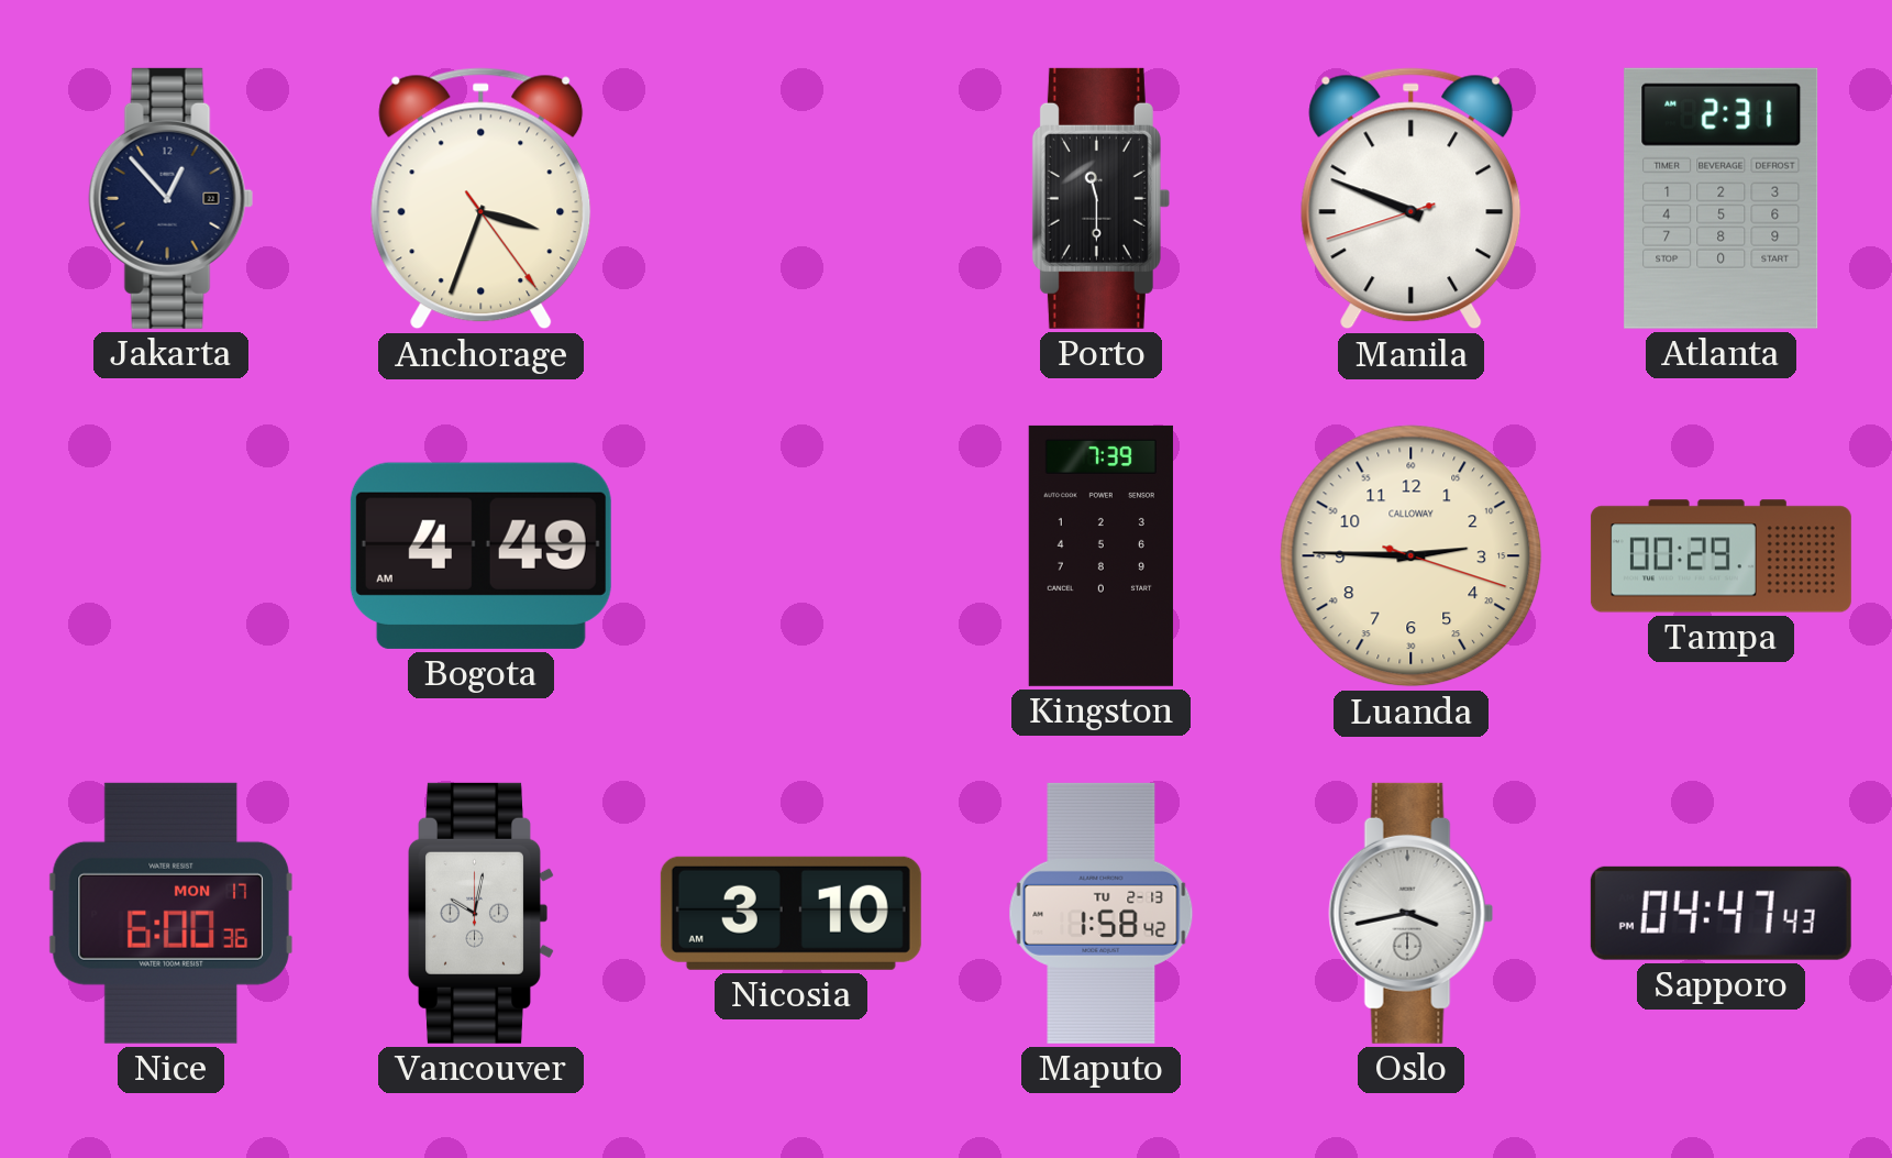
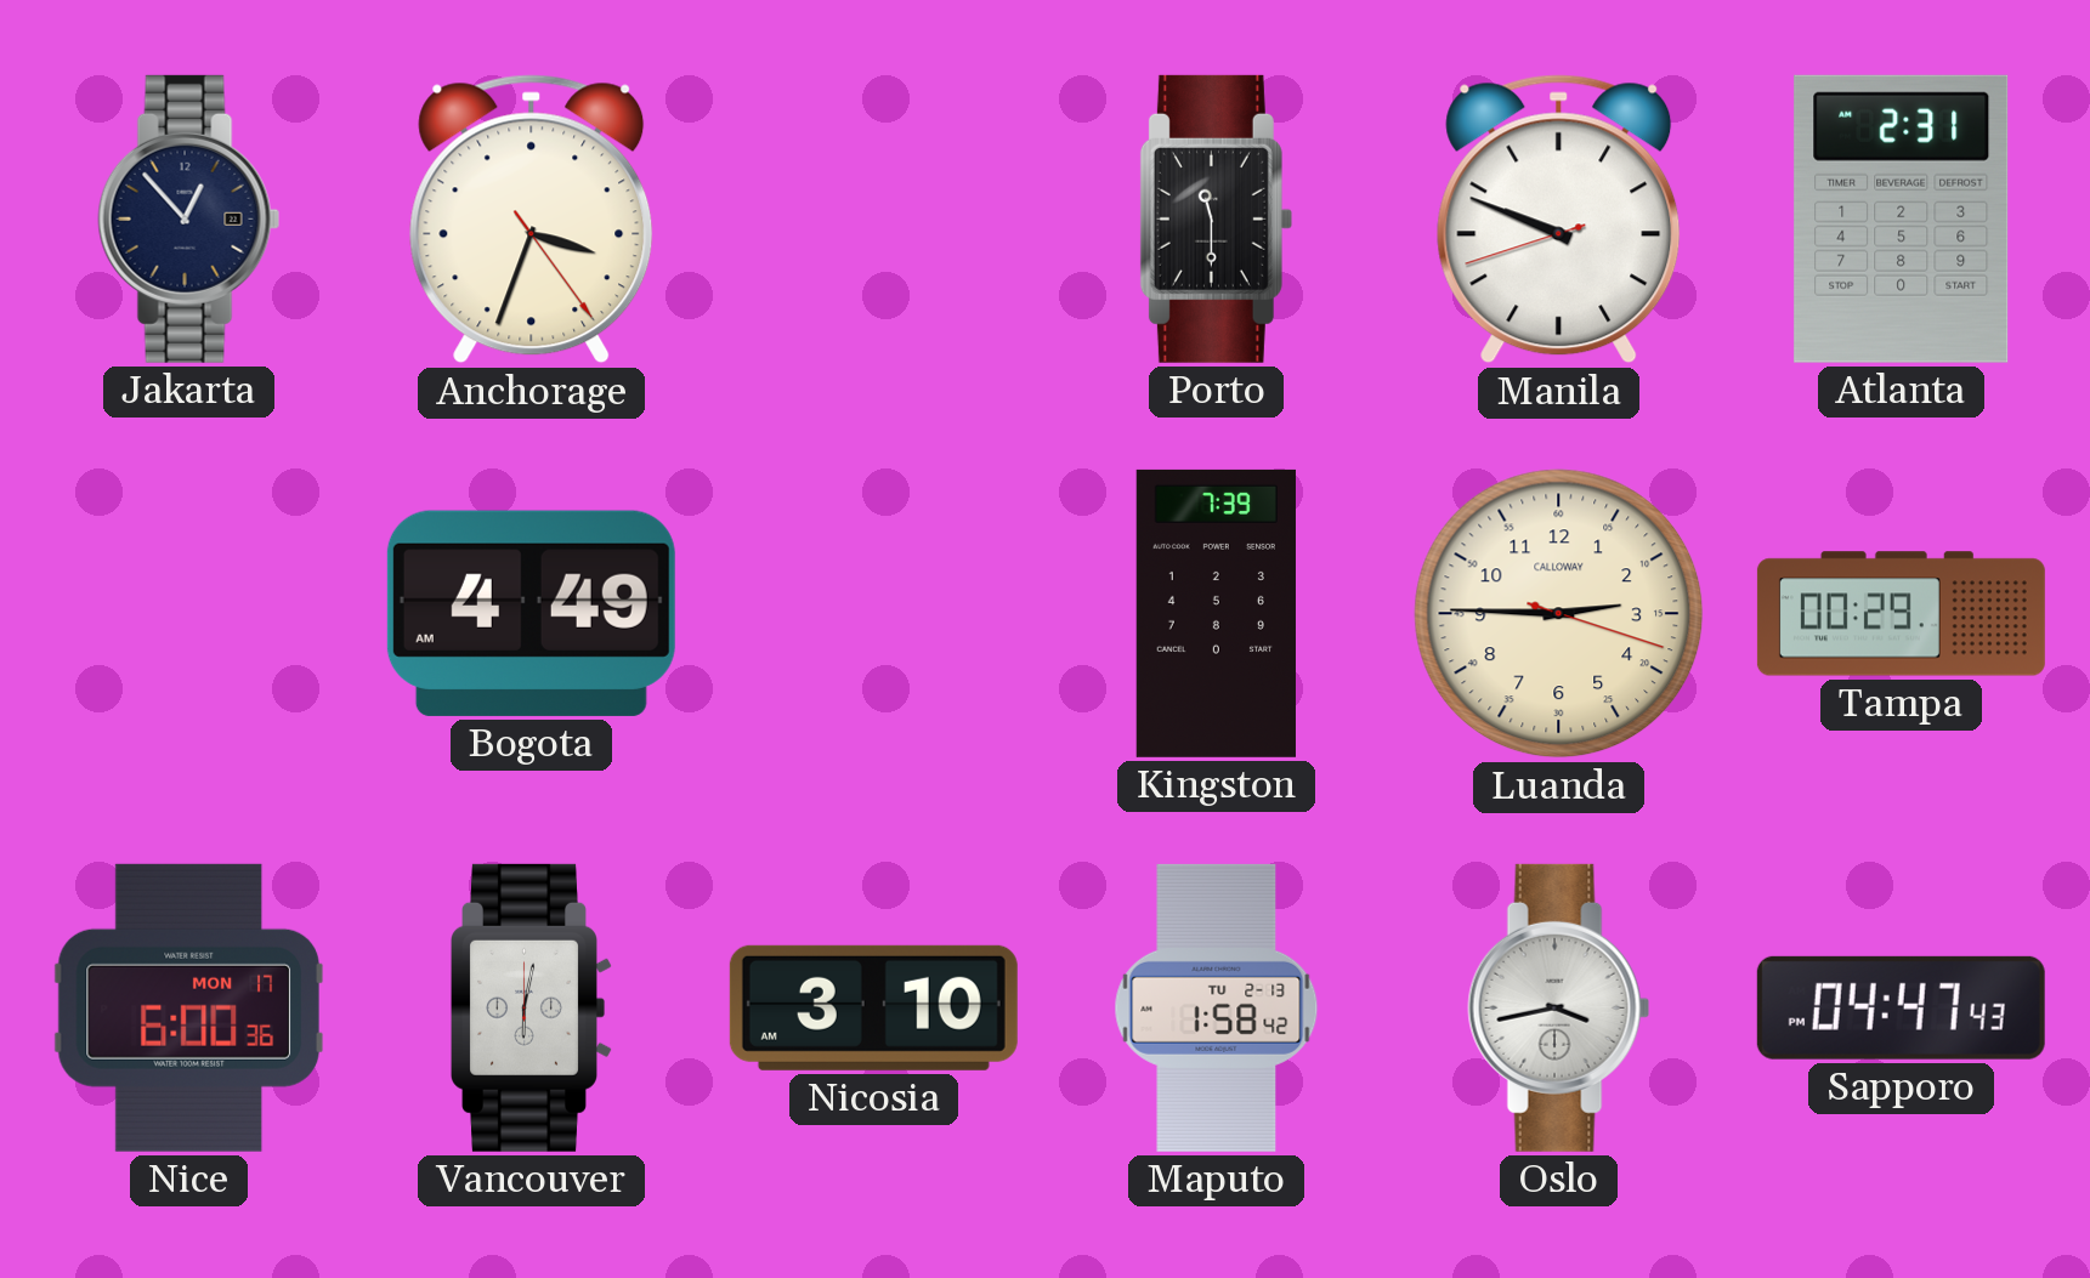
Vancouver: 10:02 -> 6:02 (532, 1007)
